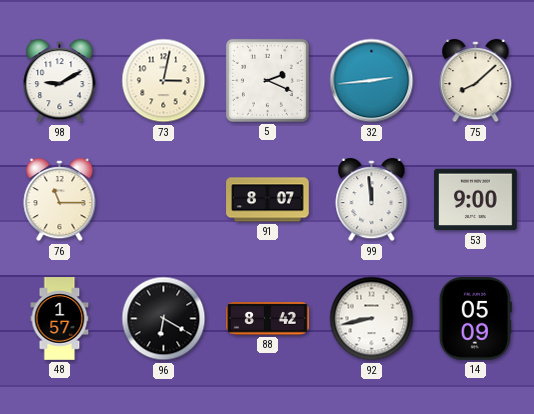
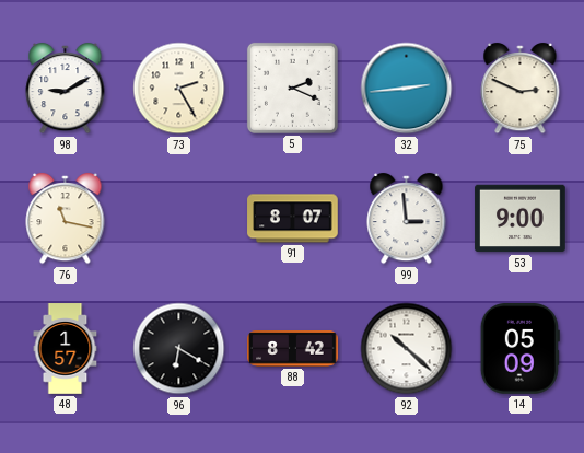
73: 3:02 -> 2:25 (179, 89)
75: 8:08 -> 2:49 (521, 89)
76: 11:15 -> 11:17 (66, 219)
99: 11:59 -> 2:59 (407, 219)
92: 8:43 -> 10:22 (407, 349)
